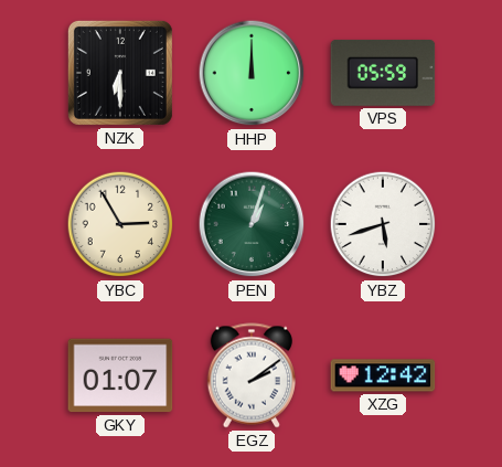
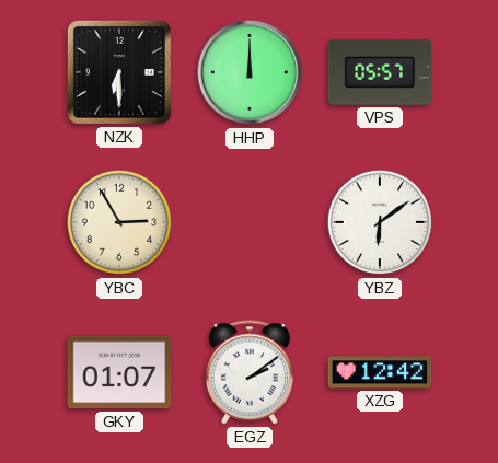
VPS: 05:59 -> 05:57 (380, 72)
PEN: 1:03 -> none (252, 224)
YBZ: 5:42 -> 6:09 (380, 222)
